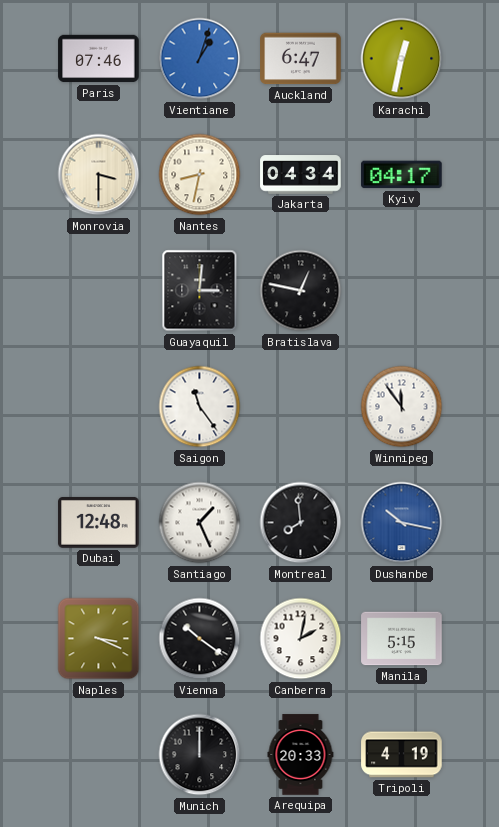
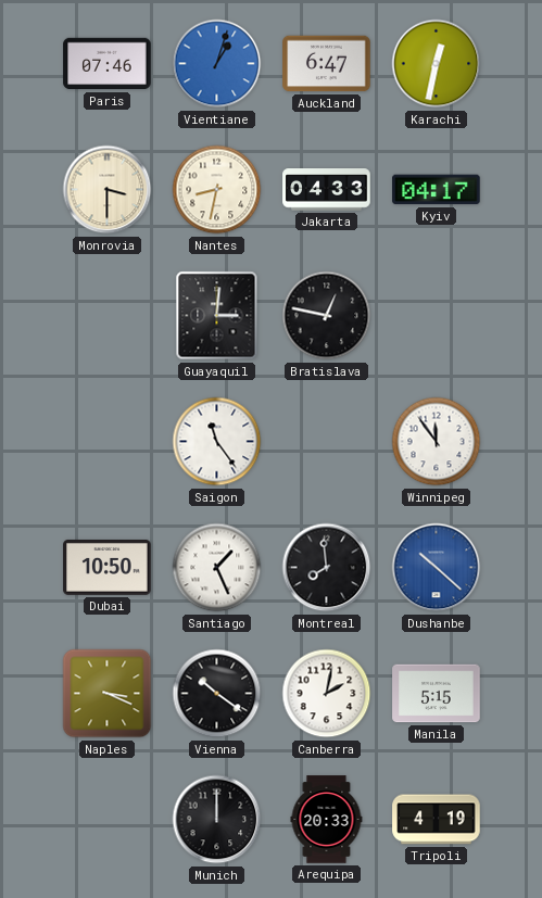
Jakarta: 04:34 -> 04:33 (327, 190)
Dubai: 12:48 -> 10:50 (108, 567)
Dushanbe: 10:17 -> 10:22 (437, 568)
